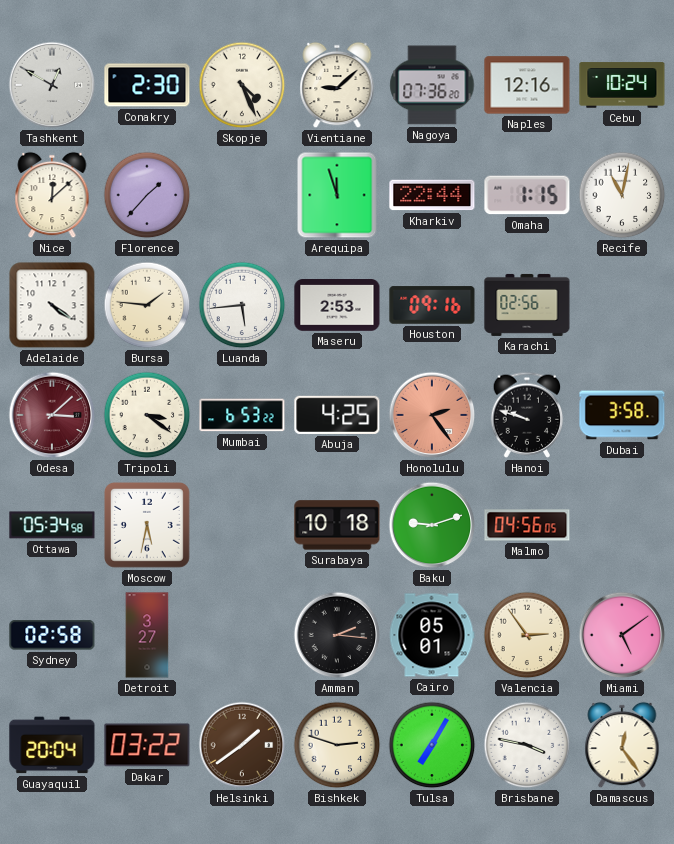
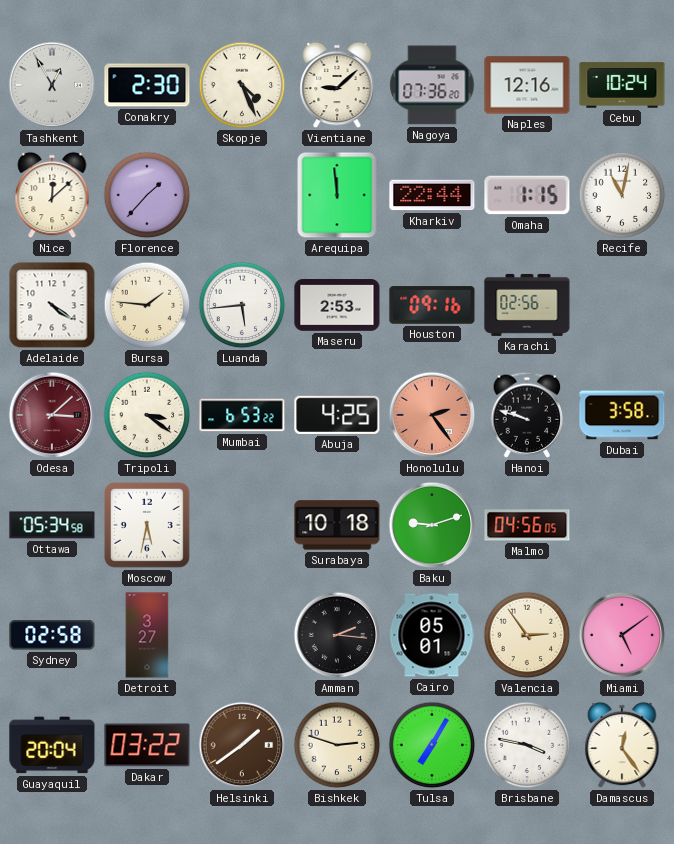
Tashkent: 12:50 -> 12:55 (52, 85)
Arequipa: 11:57 -> 11:59 (337, 195)
